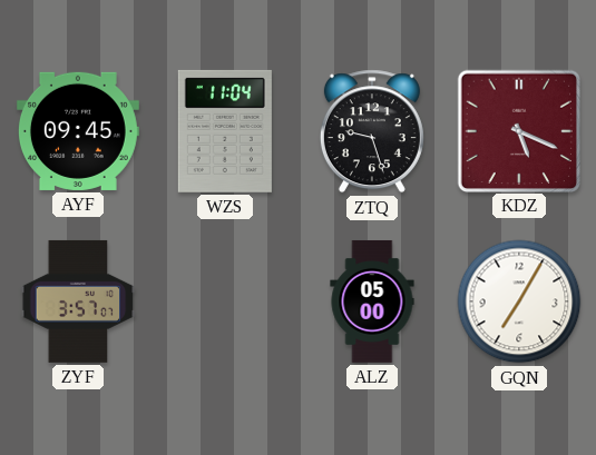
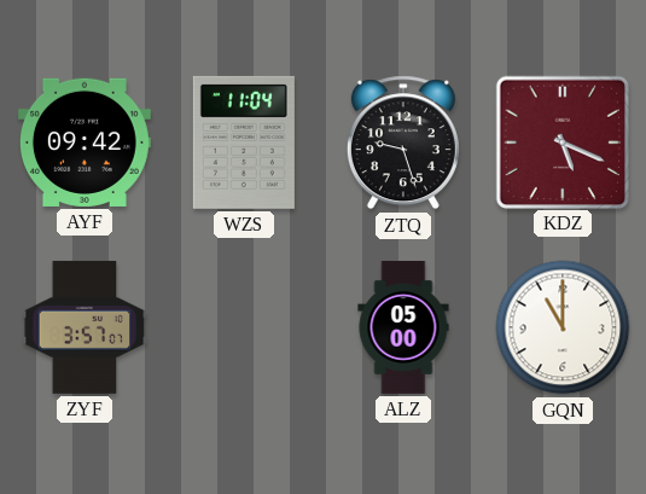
AYF: 09:45 -> 09:42 (85, 143)
GQN: 7:05 -> 11:00 (563, 327)
